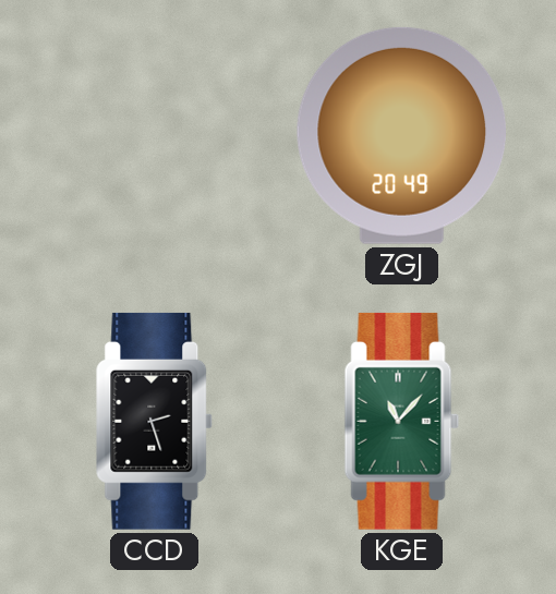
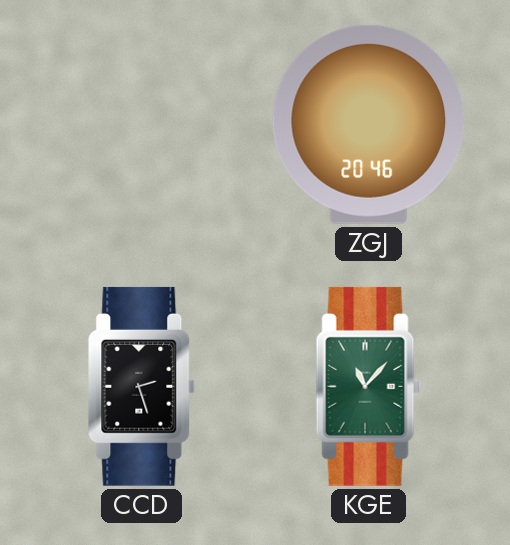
ZGJ: 20:49 -> 20:46 (368, 124)
